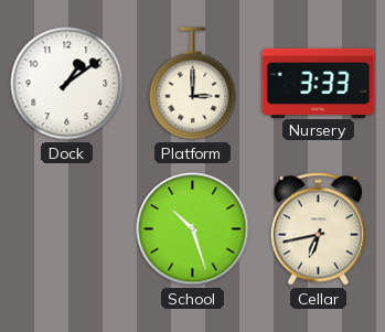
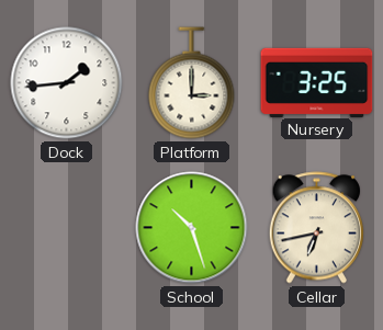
Dock: 1:09 -> 1:44 (67, 83)
Nursery: 3:33 -> 3:25 (317, 82)
